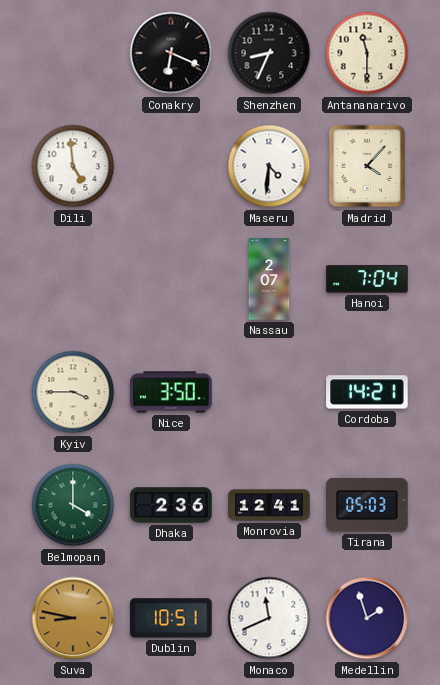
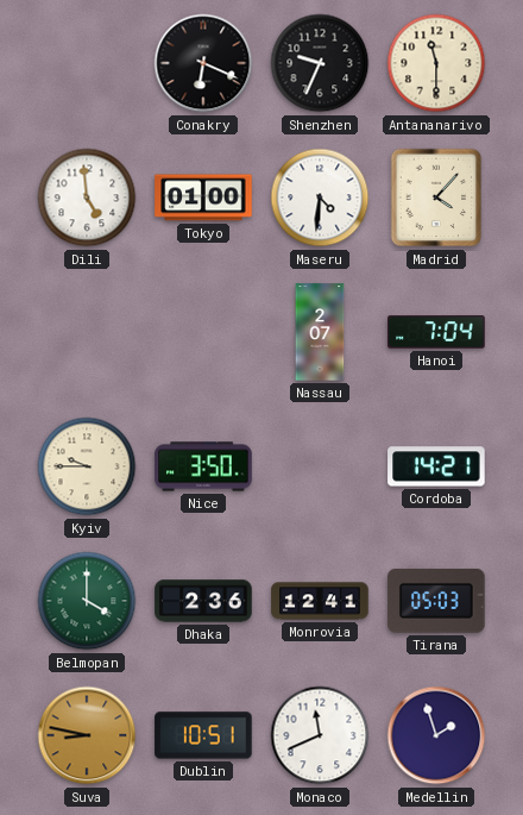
Shenzhen: 8:34 -> 9:34 (320, 63)
Tokyo: none -> 01:00 (203, 198)
Kyiv: 3:45 -> 9:45 (87, 466)
